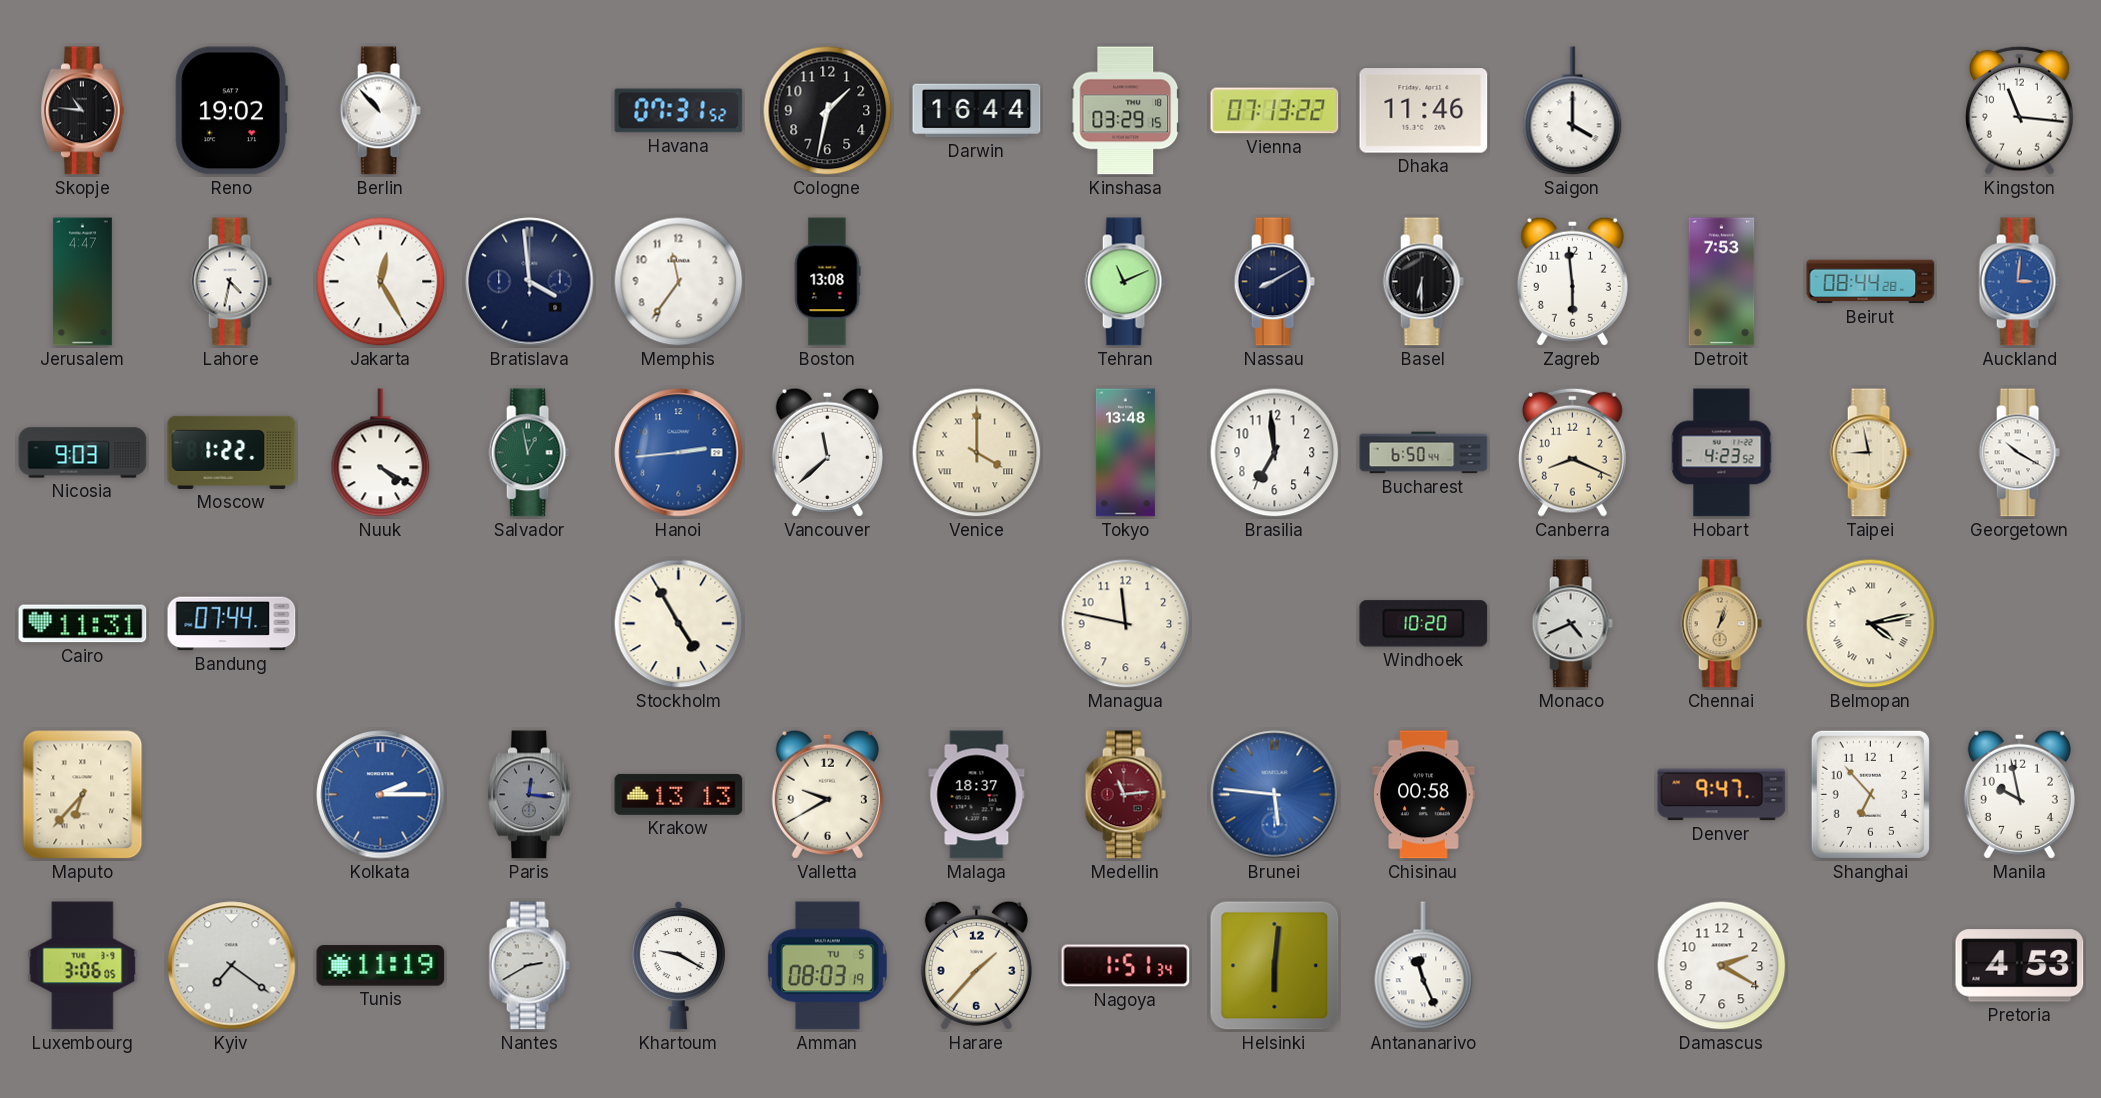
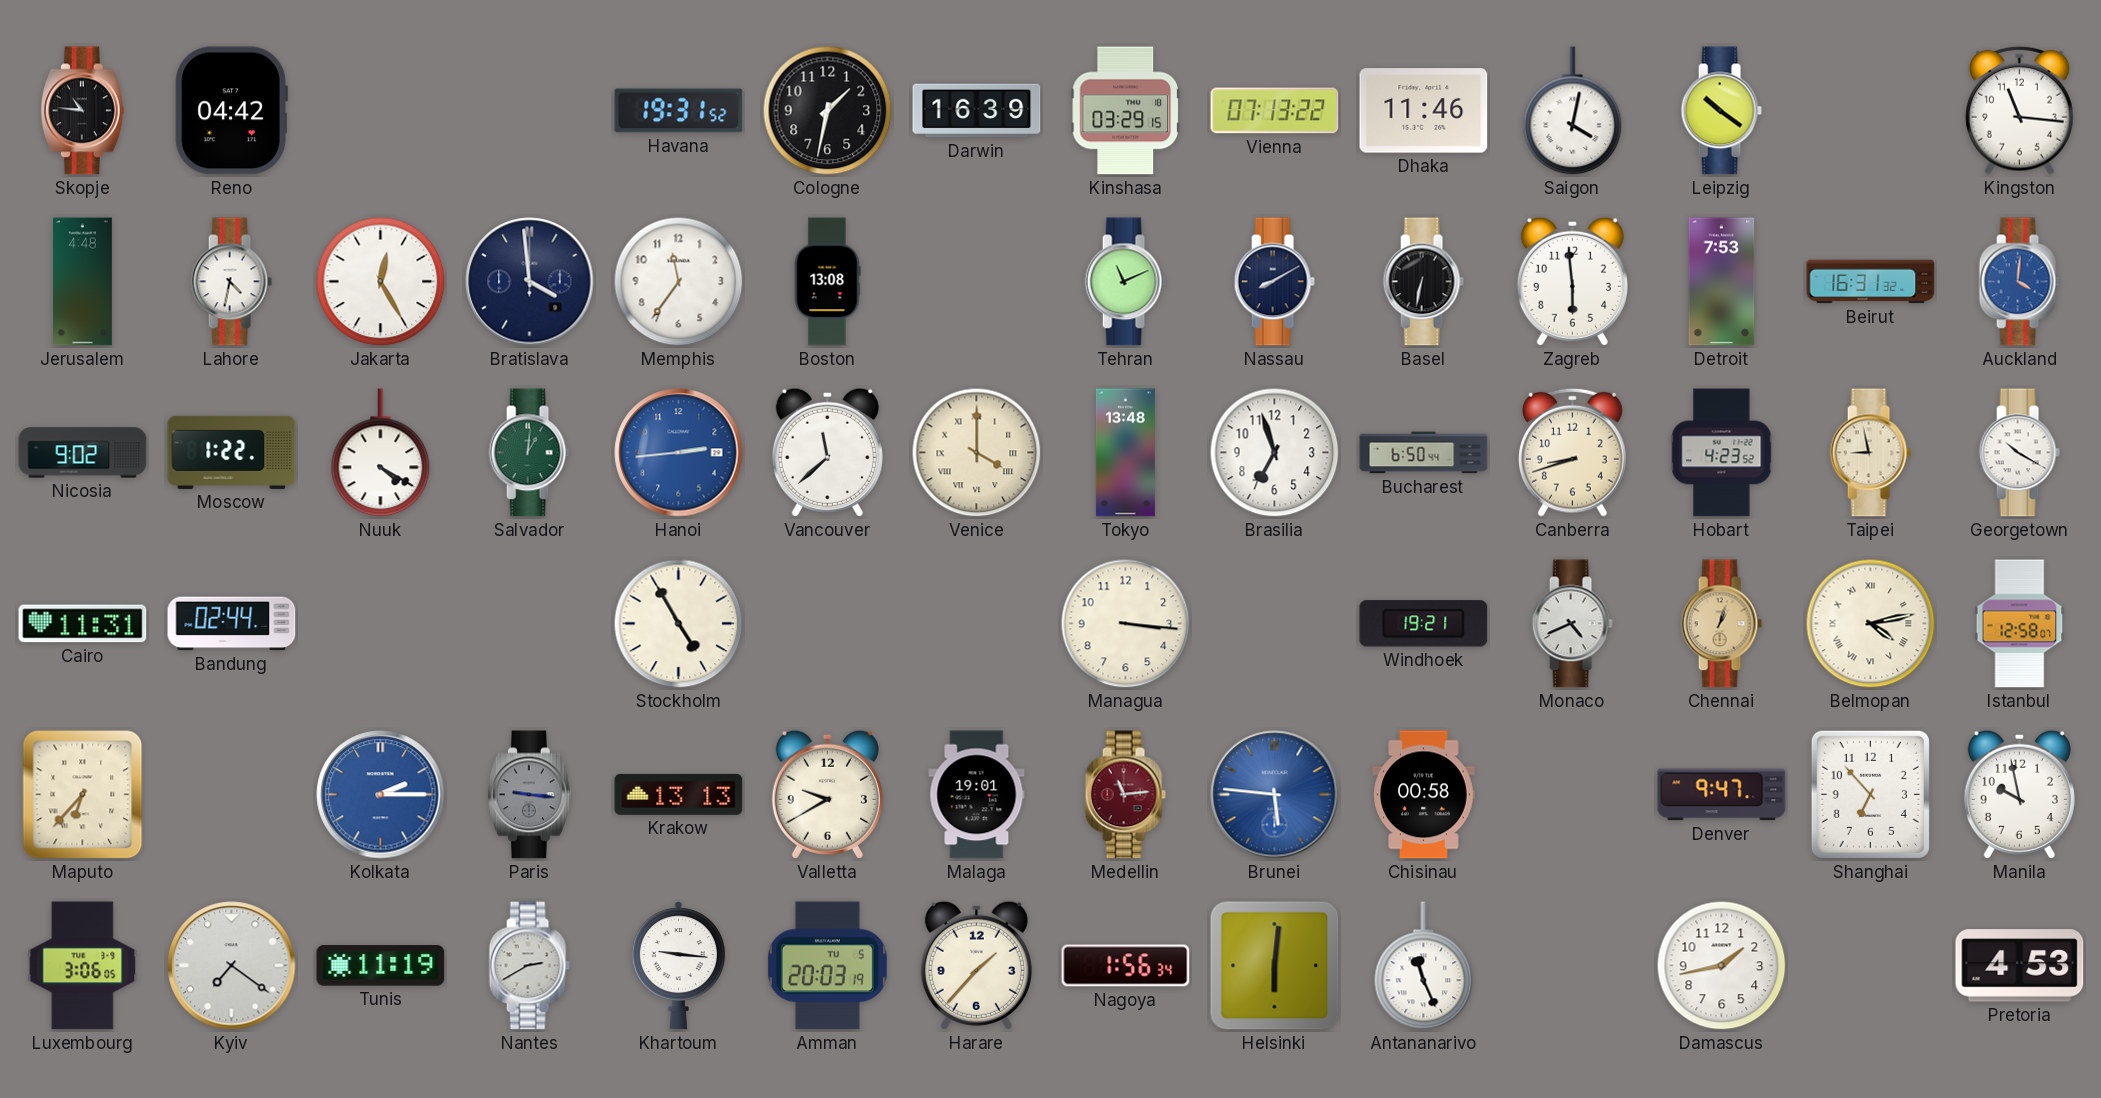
Reno: 19:02 -> 04:42 (231, 111)
Berlin: 10:53 -> none (380, 111)
Havana: 07:31 -> 19:31 (679, 111)
Darwin: 16:44 -> 16:39 (977, 111)
Saigon: 4:00 -> 4:02 (1573, 111)
Leipzig: none -> 10:21 (1721, 111)
Jerusalem: 4:47 -> 4:48 (83, 282)
Basel: 6:30 -> 6:32 (1423, 282)
Beirut: 08:44 -> 16:31 (1871, 282)
Auckland: 3:01 -> 4:01 (2019, 282)
Nicosia: 9:03 -> 9:02 (83, 453)
Salvador: 12:58 -> 1:01 (529, 453)
Brasilia: 6:59 -> 6:57 (1275, 453)
Canberra: 8:19 -> 8:42 (1572, 452)
Bandung: 07:44 -> 02:44 (232, 624)
Managua: 11:47 -> 3:16 (1126, 624)
Windhoek: 10:20 -> 19:21 (1424, 624)
Istanbul: none -> 12:58 (2020, 624)
Paris: 12:16 -> 9:16 (530, 795)
Malaga: 18:37 -> 19:01 (977, 795)
Khartoum: 9:20 -> 9:16 (678, 966)
Amman: 08:03 -> 20:03 (827, 966)
Nagoya: 1:51 -> 1:56 (1126, 966)
Damascus: 2:20 -> 1:43 (1722, 966)
